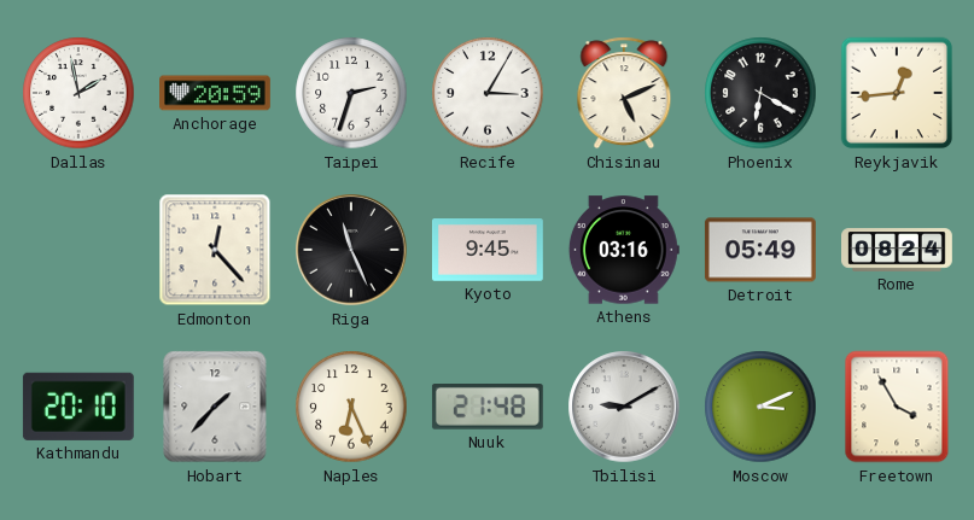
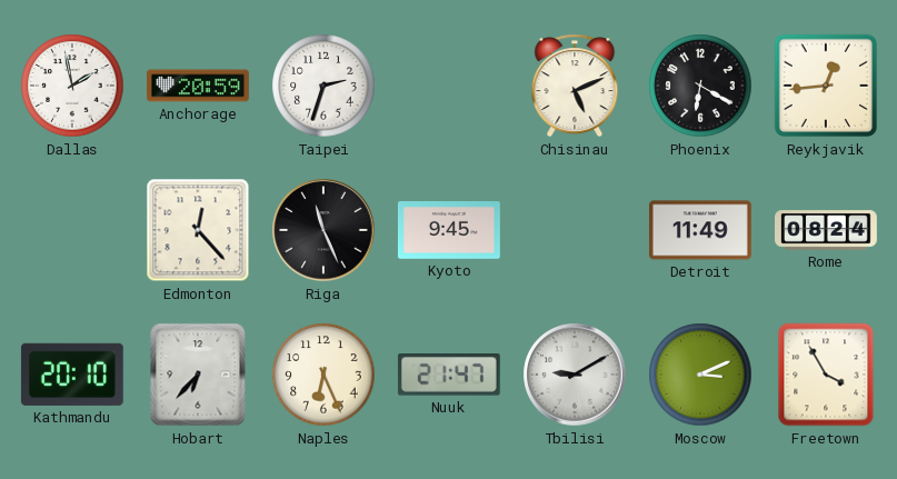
Recife: 3:05 -> none (488, 93)
Athens: 03:16 -> none (624, 250)
Detroit: 05:49 -> 11:49 (700, 230)
Hobart: 1:37 -> 6:37 (198, 375)
Nuuk: 21:48 -> 21:47 (449, 376)
